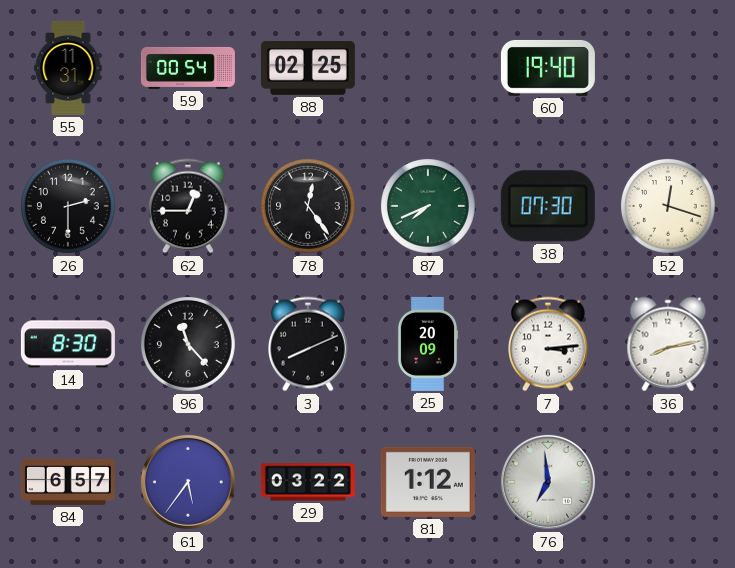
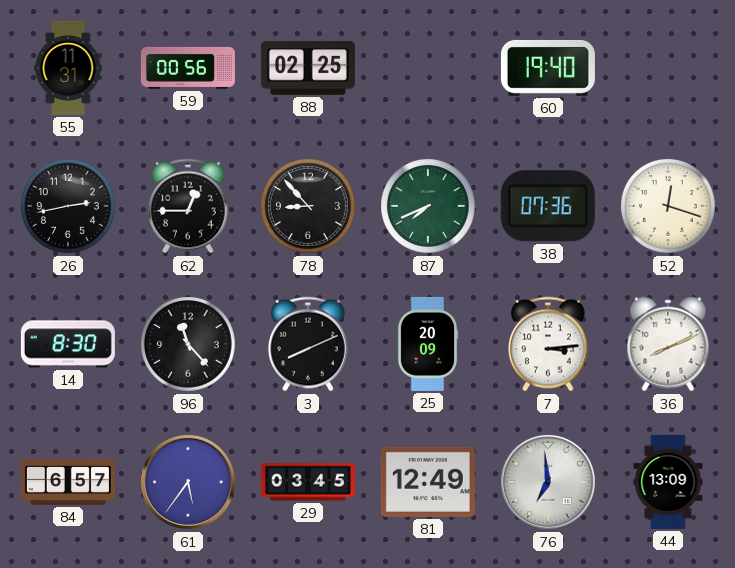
59: 00:54 -> 00:56 (188, 68)
26: 2:30 -> 2:43 (69, 207)
78: 12:24 -> 8:53 (309, 207)
38: 07:30 -> 07:36 (548, 206)
36: 8:13 -> 8:11 (668, 344)
29: 03:22 -> 03:45 (308, 482)
81: 1:12 -> 12:49 (428, 482)
44: none -> 13:09 (668, 482)
